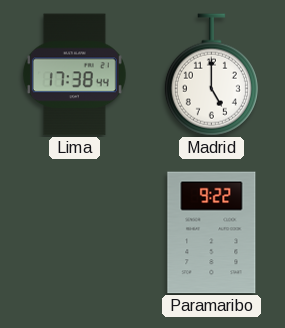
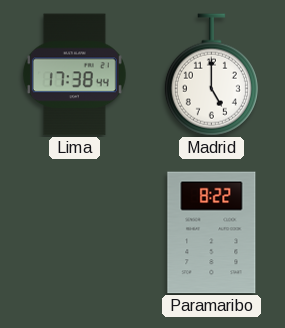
Paramaribo: 9:22 -> 8:22 (212, 233)
